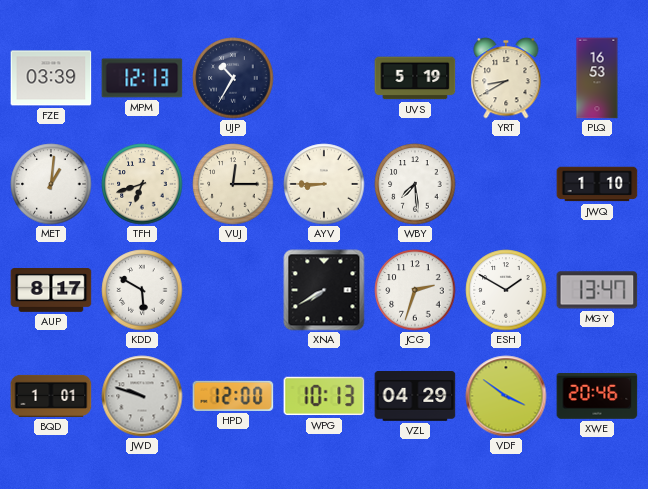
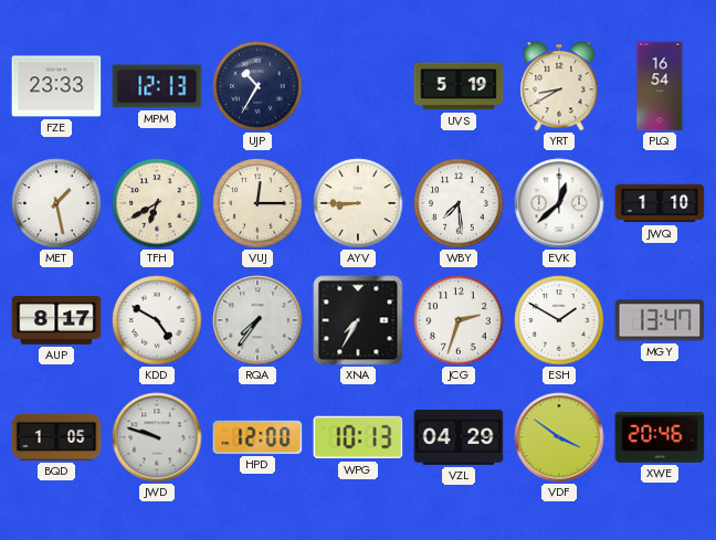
FZE: 03:39 -> 23:33 (56, 86)
PLQ: 16:53 -> 16:54 (660, 86)
MET: 1:01 -> 1:28 (56, 203)
TFH: 6:42 -> 6:40 (157, 203)
EVK: none -> 12:38 (559, 203)
KDD: 5:50 -> 4:50 (157, 320)
RQA: none -> 7:36 (257, 320)
XNA: 7:40 -> 7:35 (358, 320)
BQD: 1:01 -> 1:05 (56, 437)
